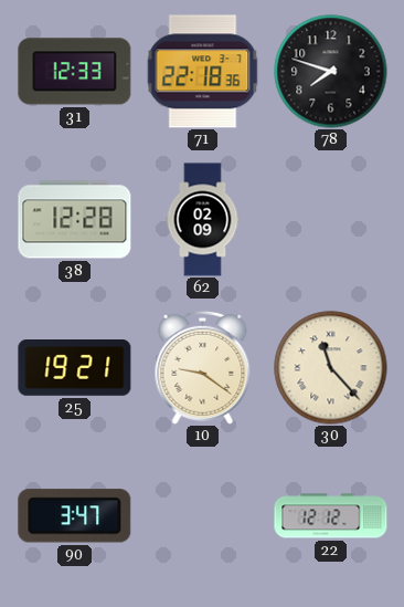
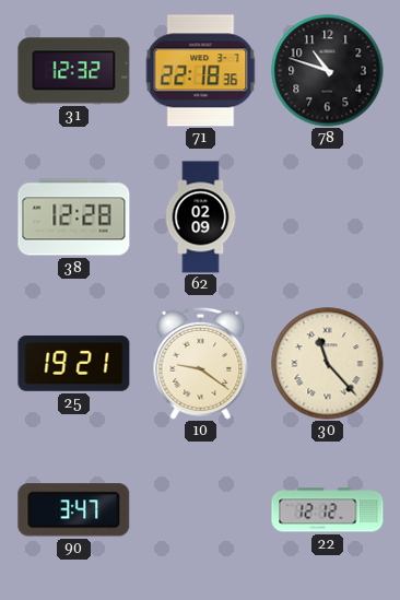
31: 12:33 -> 12:32 (74, 71)
78: 7:48 -> 10:48 (328, 71)
